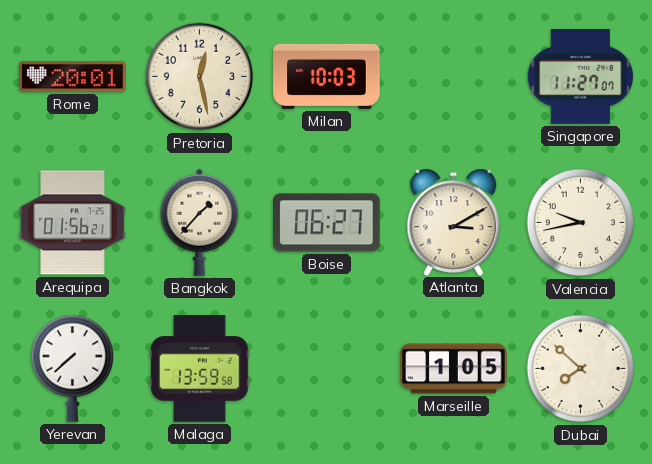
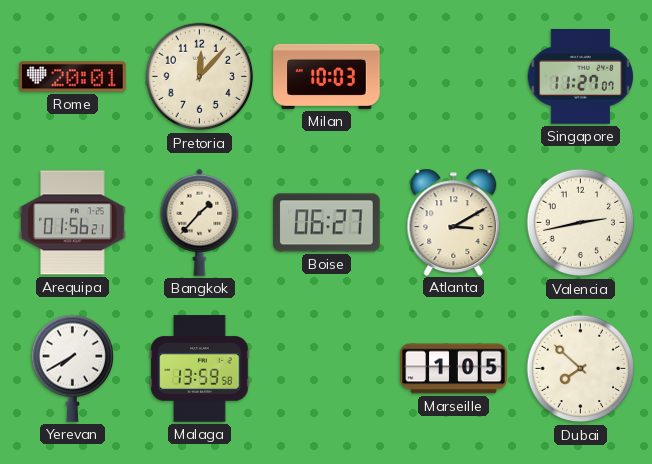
Pretoria: 12:28 -> 12:07 (200, 77)
Valencia: 9:43 -> 2:43 (581, 223)
Yerevan: 7:38 -> 7:40 (72, 368)
